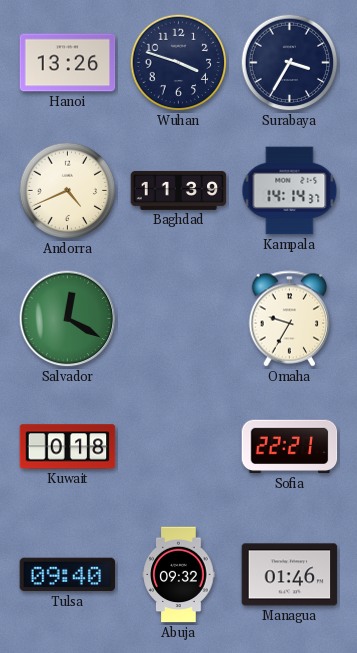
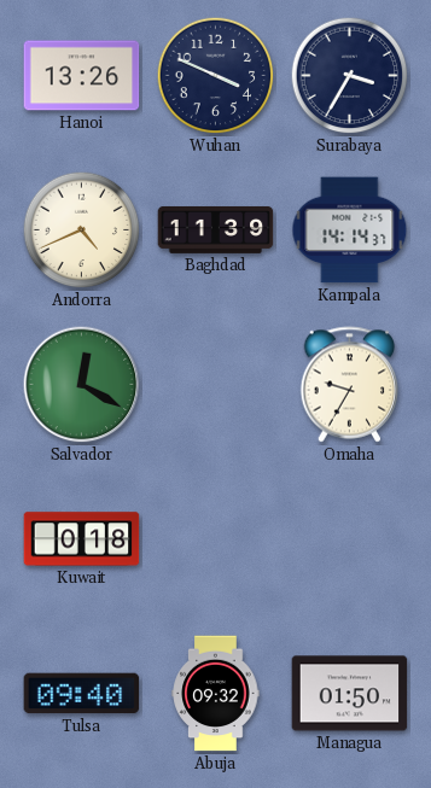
Wuhan: 3:48 -> 3:49 (216, 76)
Sofia: 22:21 -> none (290, 447)
Managua: 01:46 -> 01:50 (350, 694)
